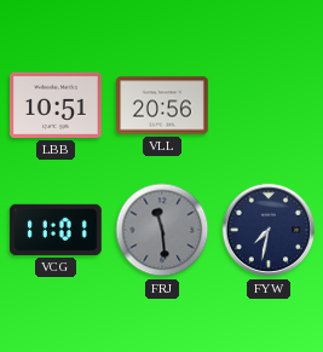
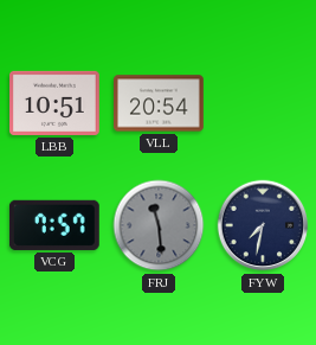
VLL: 20:56 -> 20:54 (160, 103)
VCG: 11:01 -> 7:57 (54, 225)
